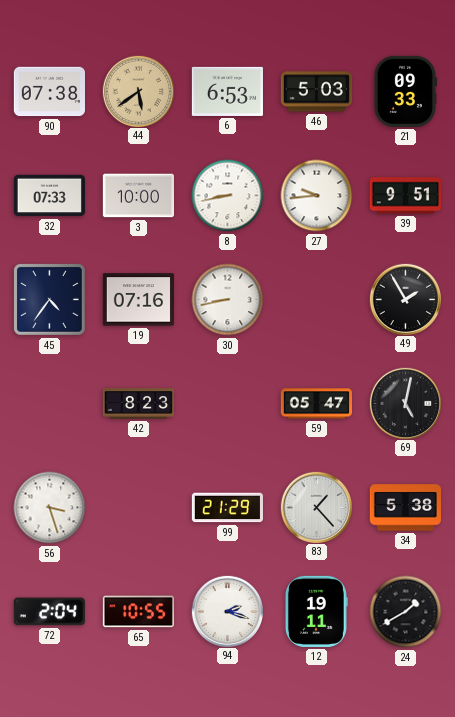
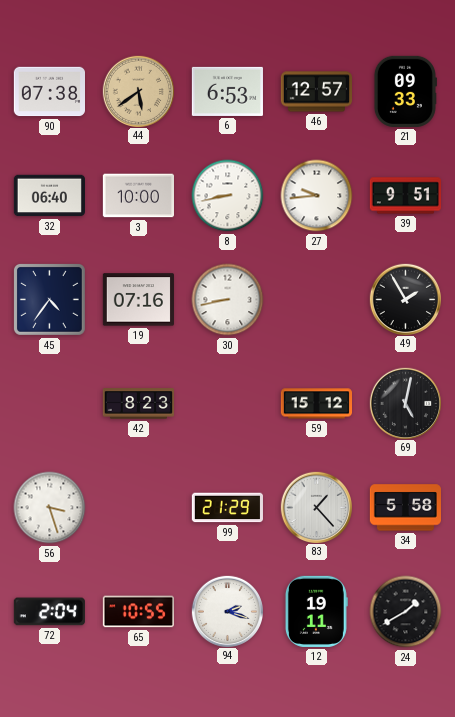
46: 5:03 -> 12:57 (316, 92)
32: 07:33 -> 06:40 (49, 196)
59: 05:47 -> 15:12 (316, 404)
34: 5:38 -> 5:58 (405, 508)
